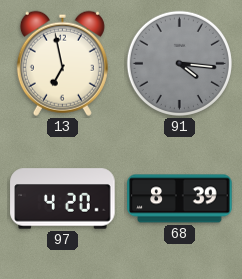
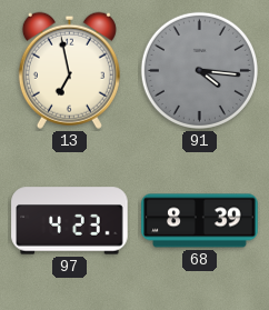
97: 4:20 -> 4:23 (70, 221)
